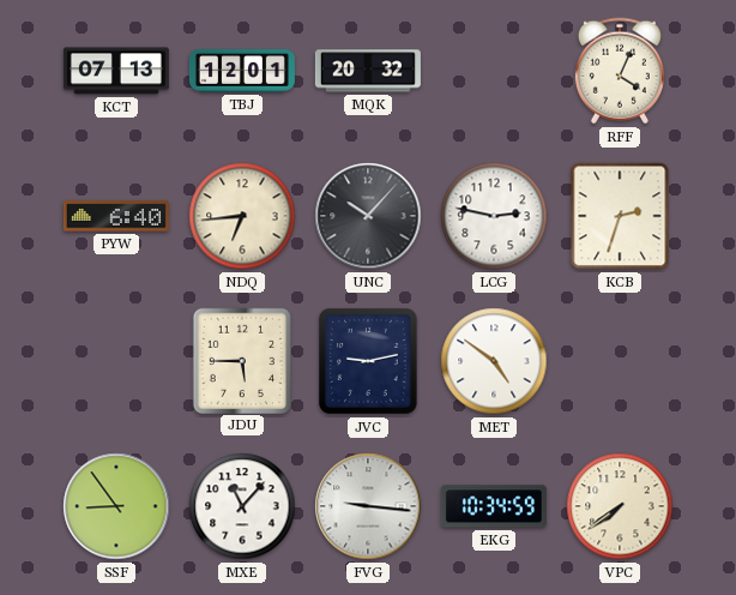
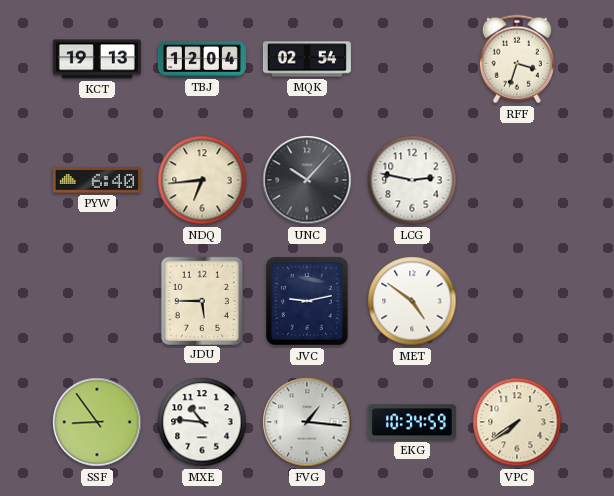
KCT: 07:13 -> 19:13 (97, 59)
TBJ: 12:01 -> 12:04 (202, 60)
MQK: 20:32 -> 02:54 (307, 59)
RFF: 4:04 -> 3:33 (517, 59)
KCB: 2:33 -> none (620, 216)
MXE: 11:07 -> 10:46 (202, 422)
FVG: 9:16 -> 1:16 (307, 422)
